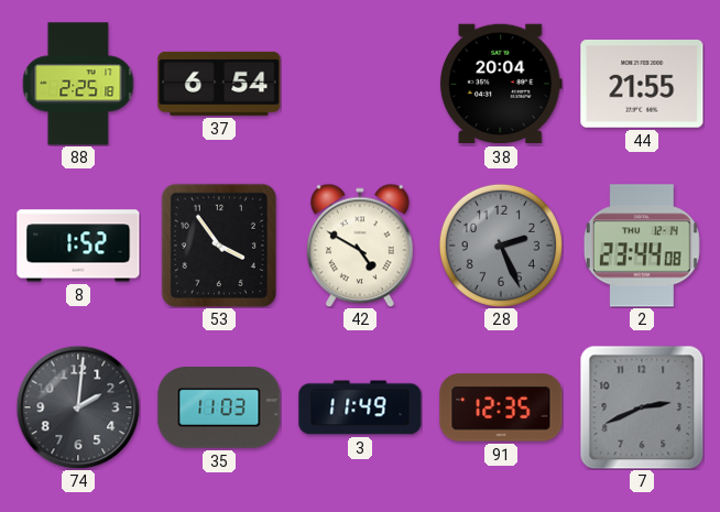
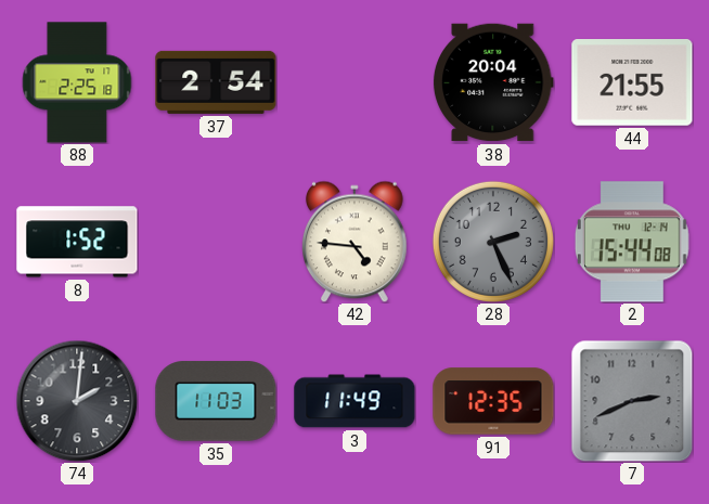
37: 6:54 -> 2:54 (216, 82)
53: 3:54 -> none (219, 246)
42: 4:50 -> 4:46 (356, 242)
2: 23:44 -> 15:44 (632, 242)
